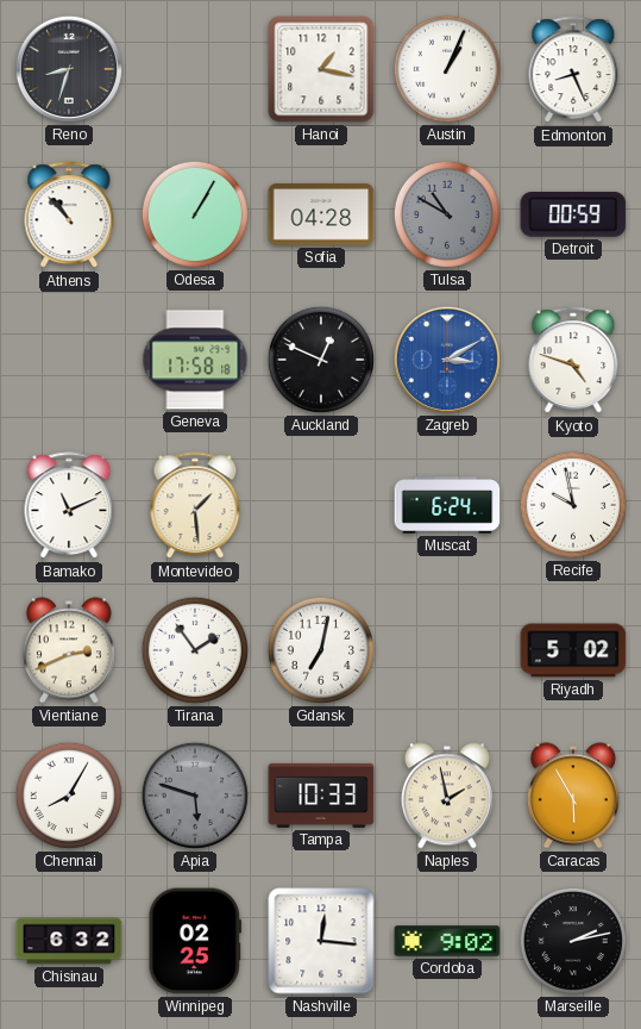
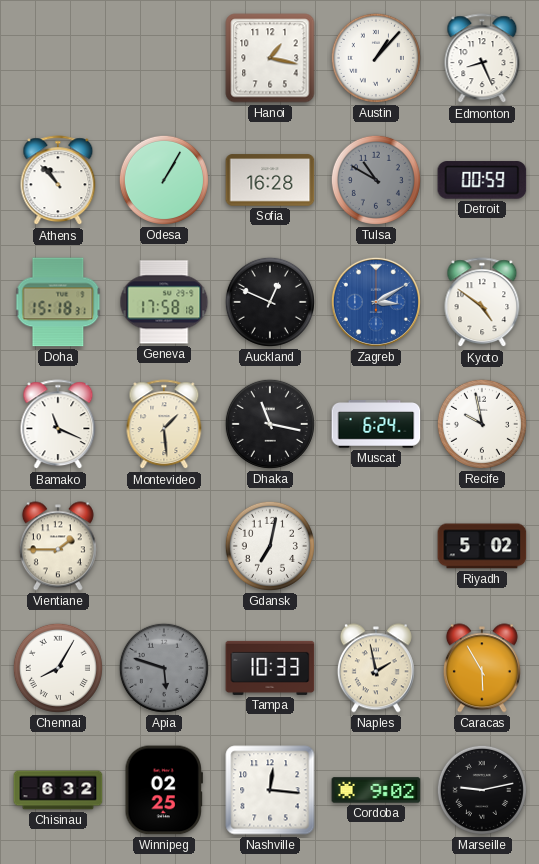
Reno: 8:33 -> none (69, 69)
Austin: 1:04 -> 1:07 (376, 58)
Sofia: 04:28 -> 16:28 (270, 180)
Doha: none -> 15:18 (58, 302)
Kyoto: 4:48 -> 4:51 (482, 303)
Bamako: 11:11 -> 11:19 (58, 425)
Dhaka: none -> 11:17 (270, 424)
Vientiane: 2:41 -> 1:45 (58, 546)
Tirana: 1:54 -> none (195, 650)
Marseille: 2:13 -> 9:13 (482, 790)
